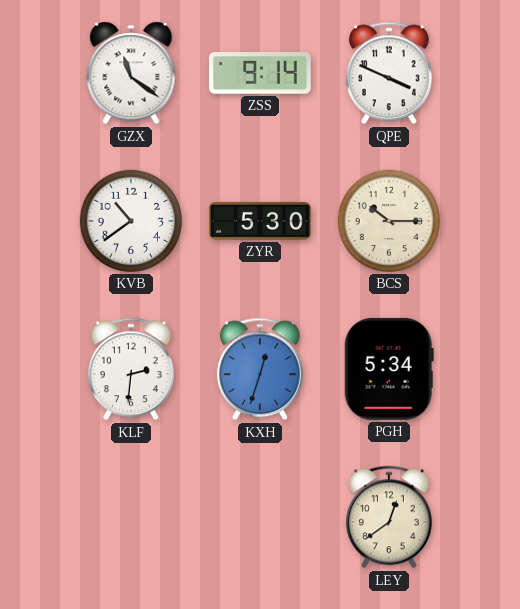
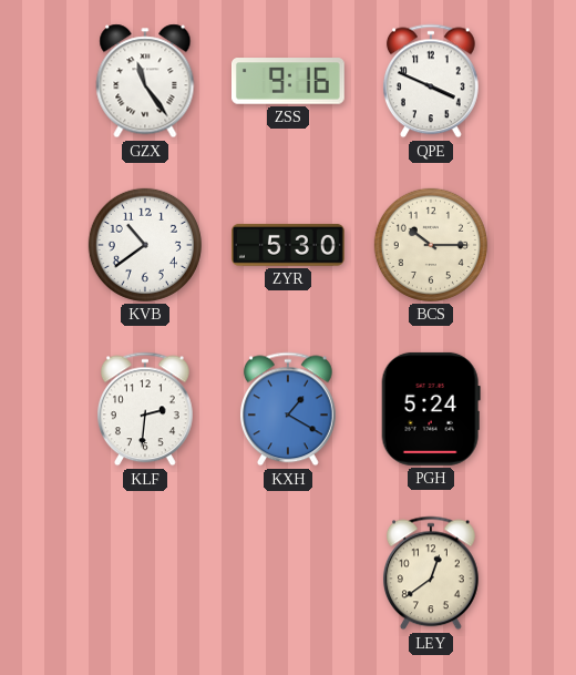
GZX: 11:21 -> 11:24 (145, 81)
ZSS: 9:14 -> 9:16 (288, 81)
KXH: 12:33 -> 1:20 (288, 409)
PGH: 5:34 -> 5:24 (431, 409)
